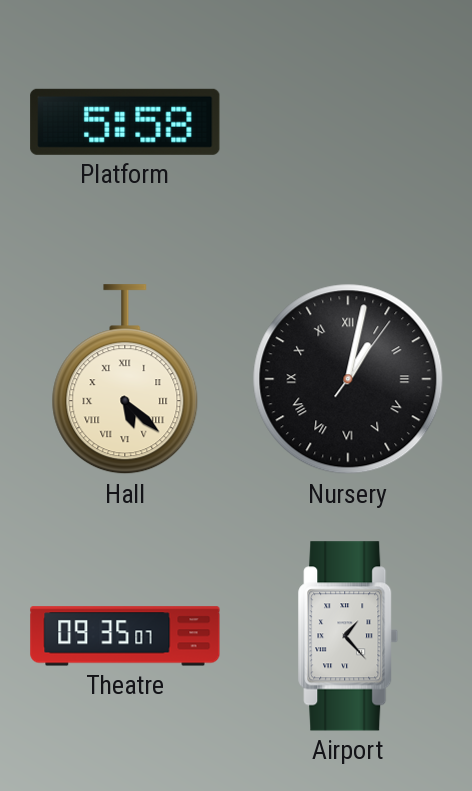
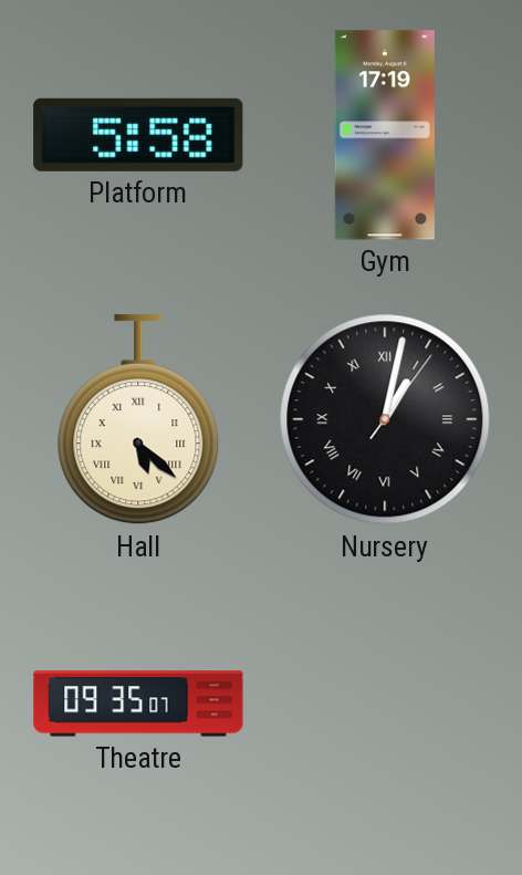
Gym: none -> 17:19 (385, 135)
Airport: 1:23 -> none (348, 636)
